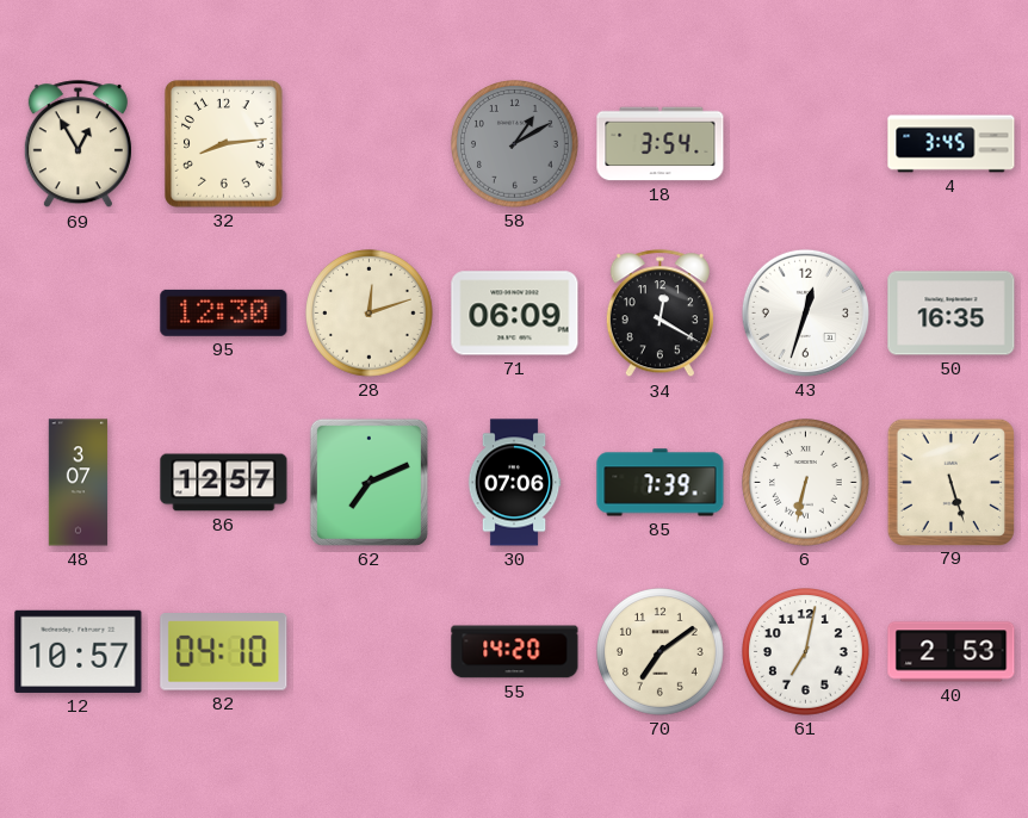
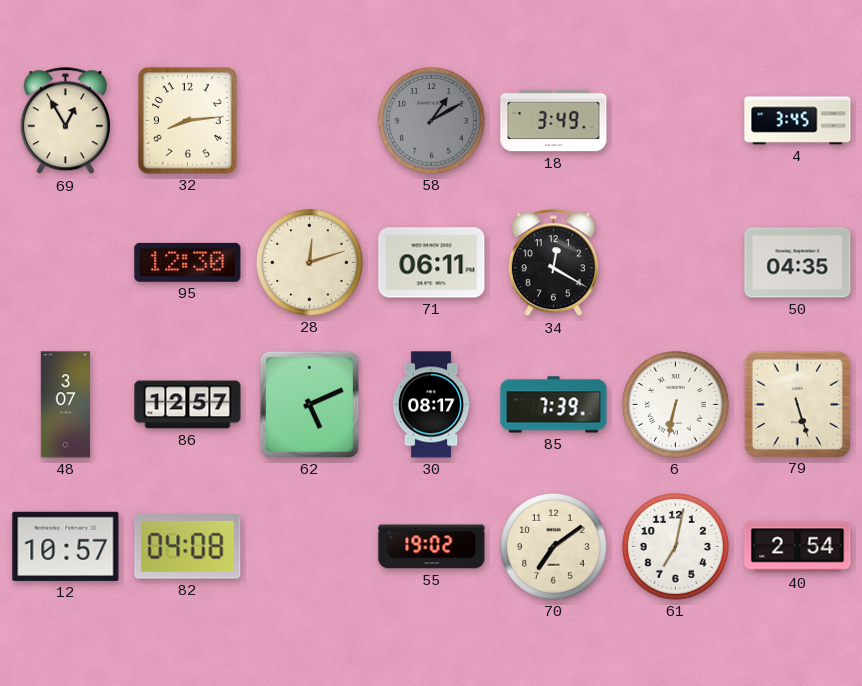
18: 3:54 -> 3:49 (554, 121)
71: 06:09 -> 06:11 (432, 263)
43: 12:33 -> none (805, 312)
50: 16:35 -> 04:35 (798, 263)
62: 7:11 -> 5:11 (309, 404)
30: 07:06 -> 08:17 (431, 405)
82: 04:10 -> 04:08 (188, 547)
55: 14:20 -> 19:02 (432, 547)
40: 2:53 -> 2:54 (798, 547)
